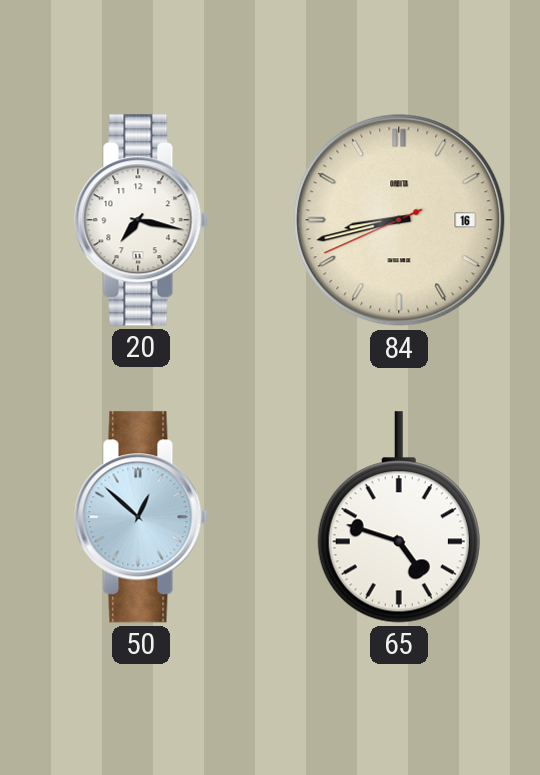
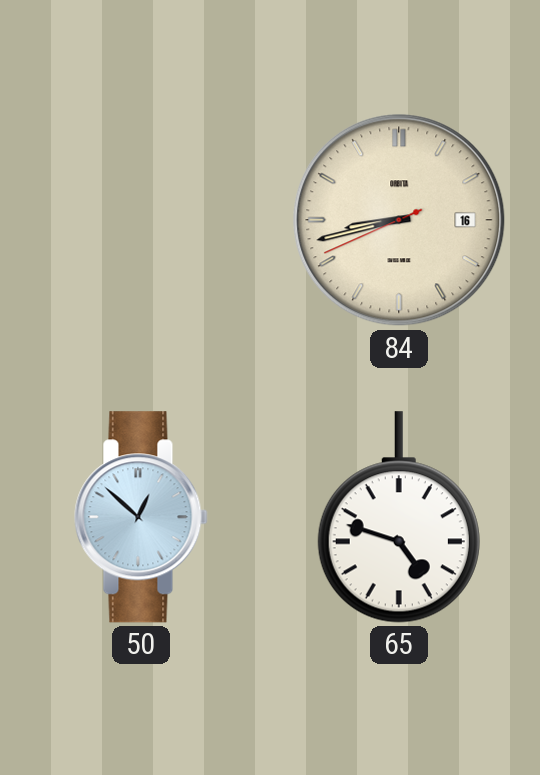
20: 7:17 -> none (141, 220)
